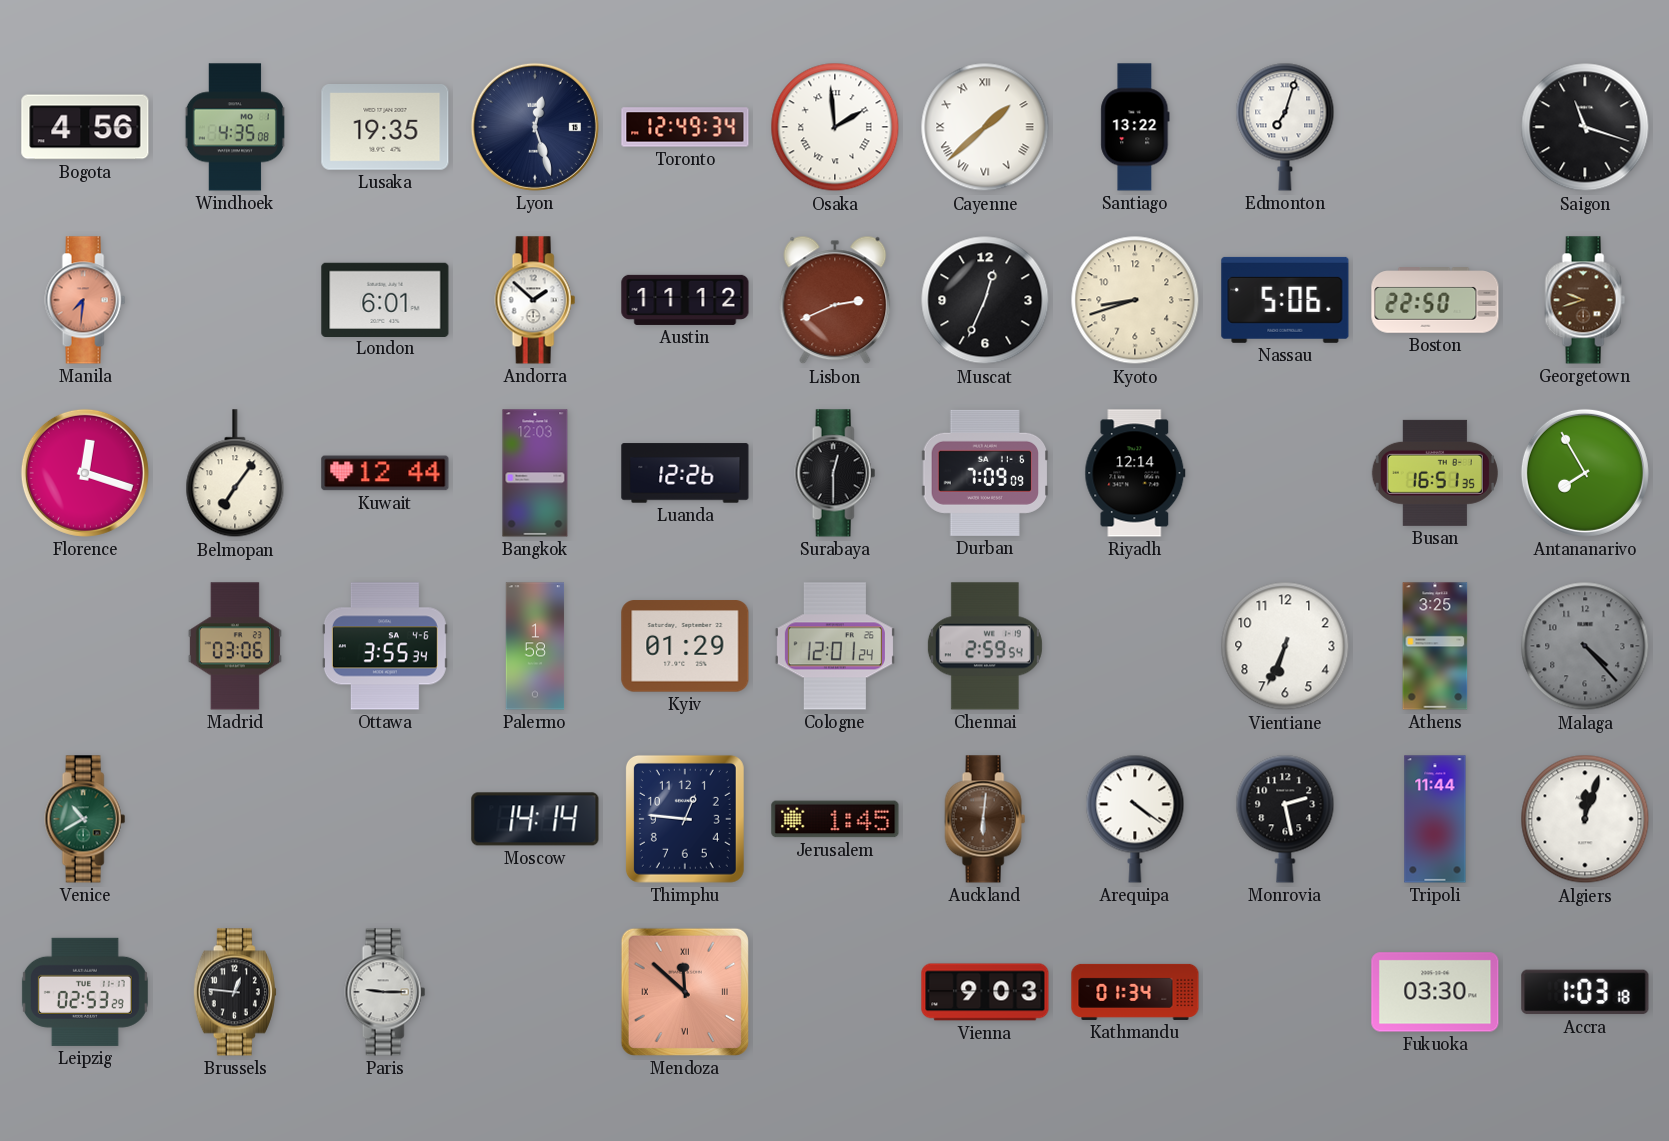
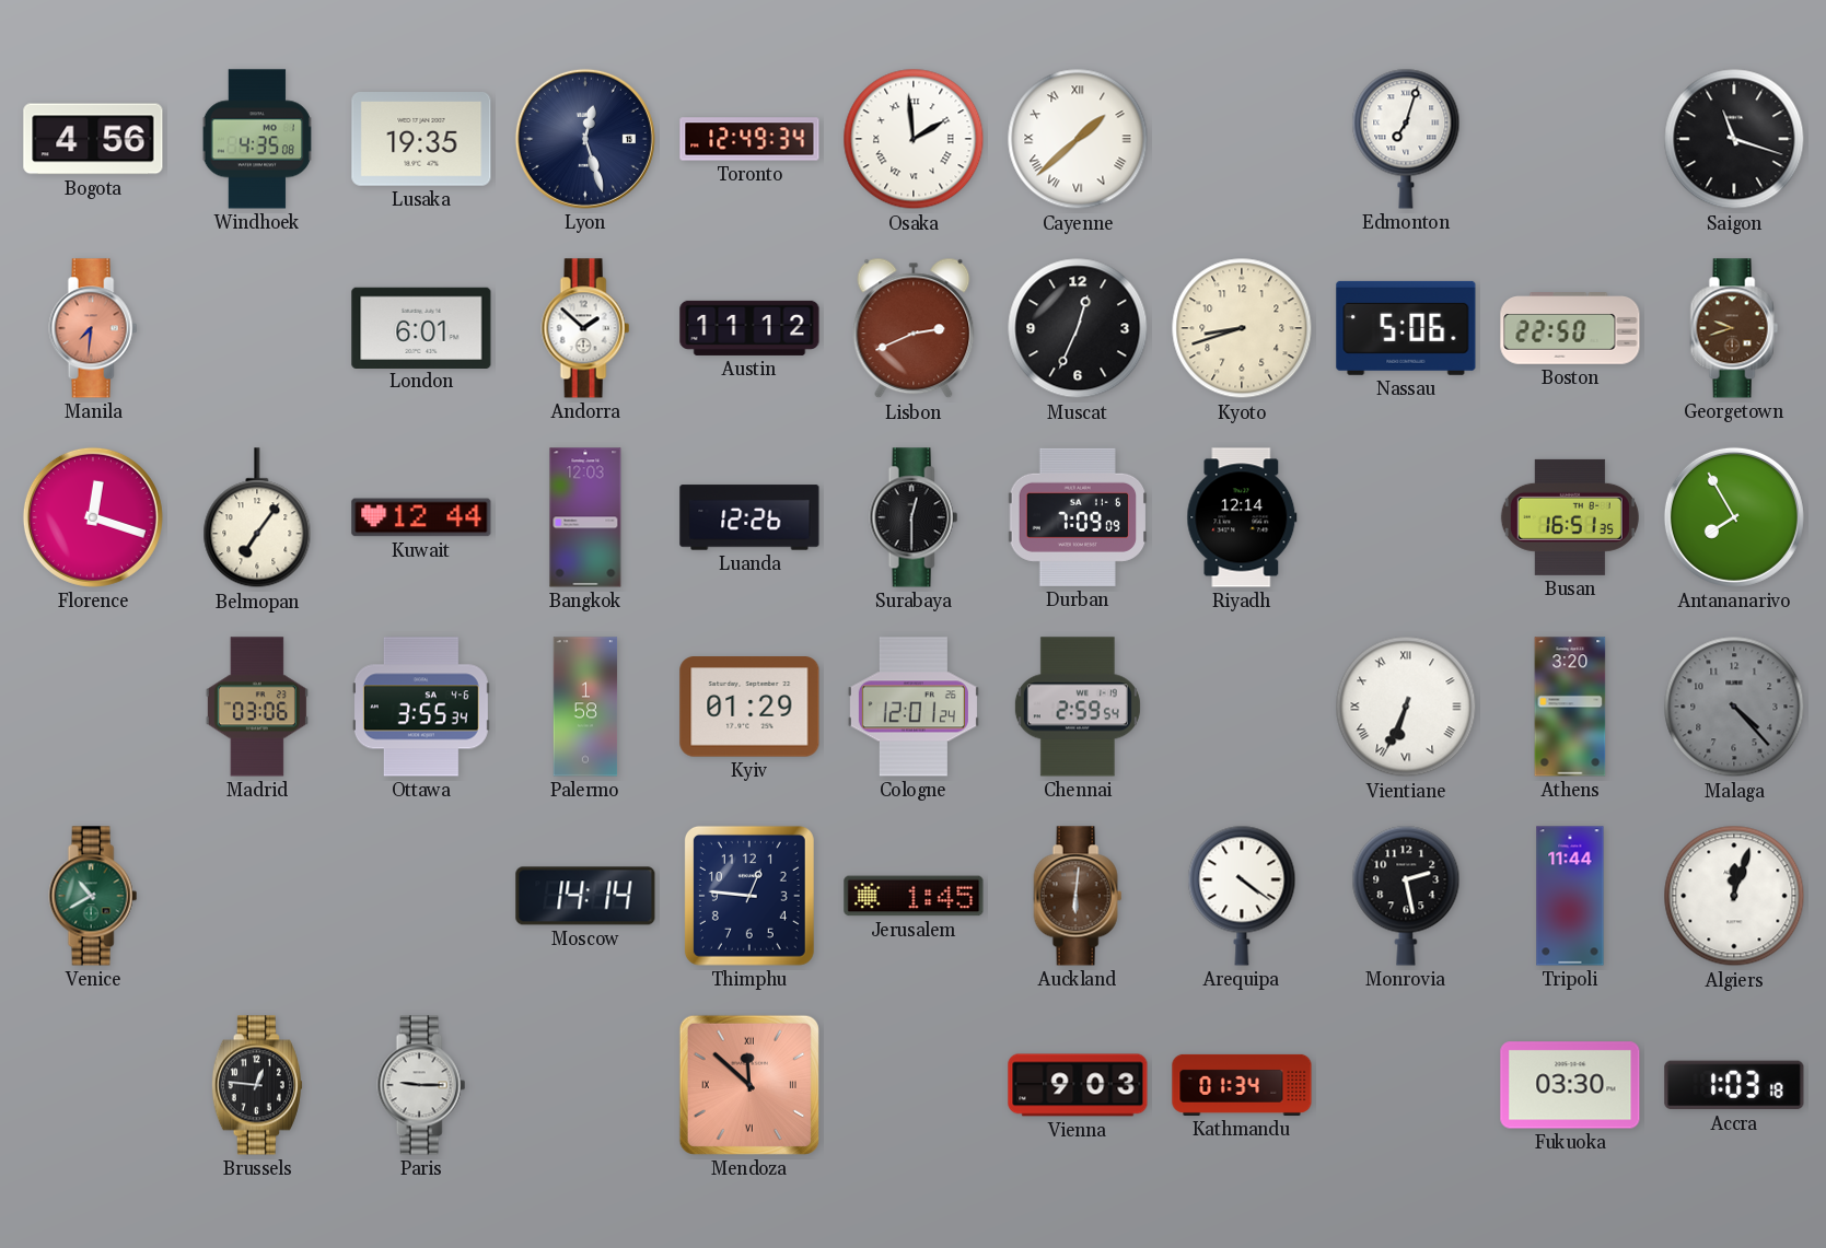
Santiago: 13:22 -> none (1135, 127)
Vientiane numerals: Arabic -> Roman (1406, 707)
Athens: 3:25 -> 3:20 (1570, 707)
Leipzig: 02:53 -> none (85, 992)
